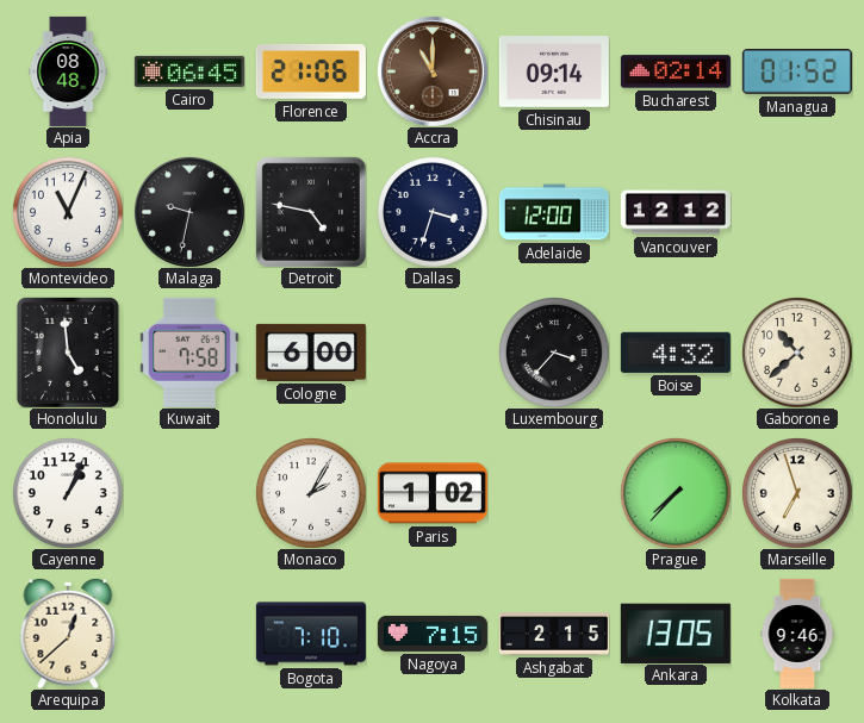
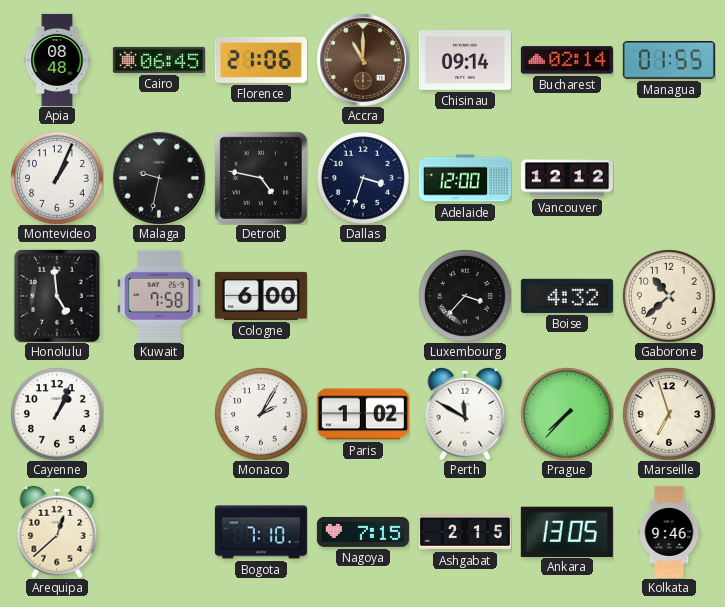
Managua: 01:52 -> 01:55 (669, 61)
Montevideo: 11:04 -> 1:04 (57, 178)
Perth: none -> 11:50 (465, 414)
